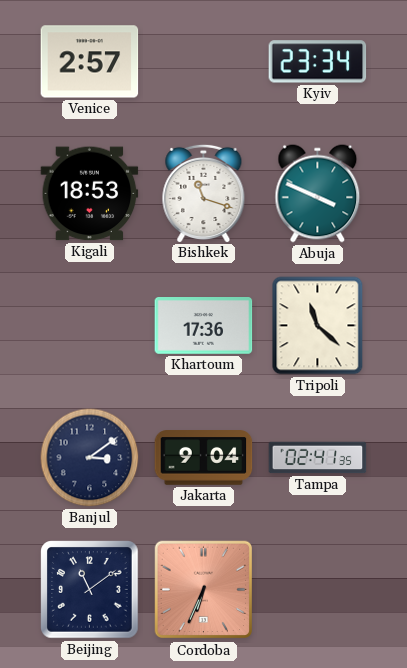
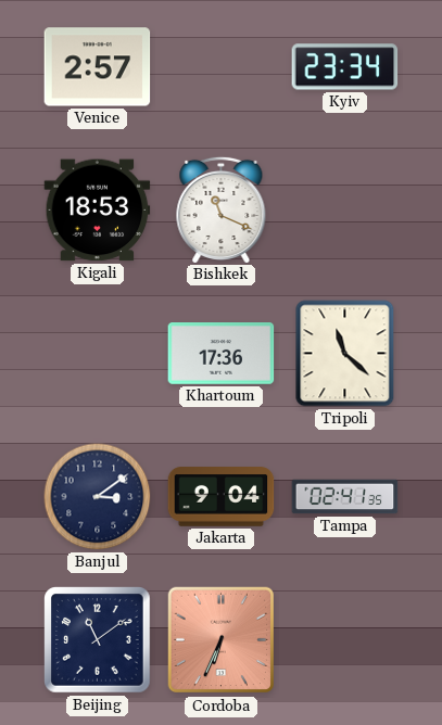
Bishkek: 11:18 -> 11:19 (222, 209)
Abuja: 3:49 -> none (318, 194)
